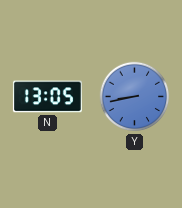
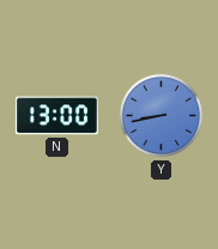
N: 13:05 -> 13:00 (56, 116)
